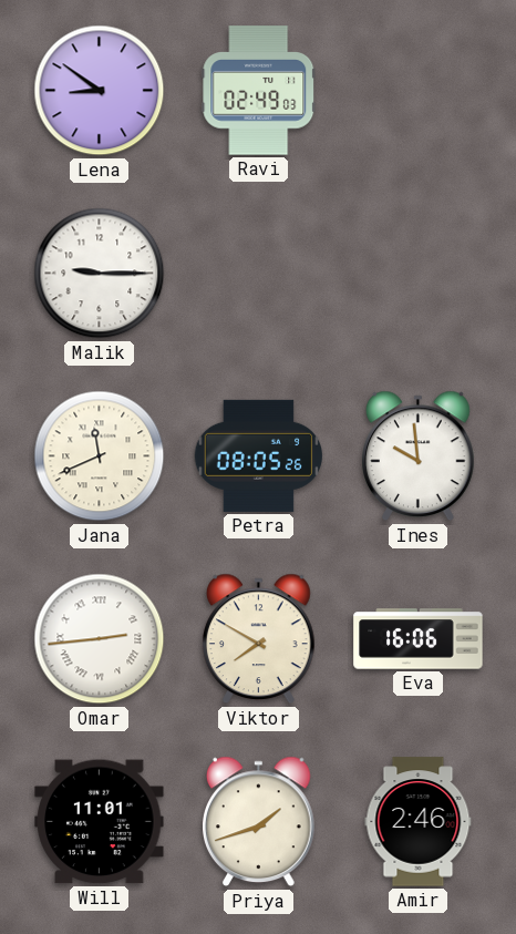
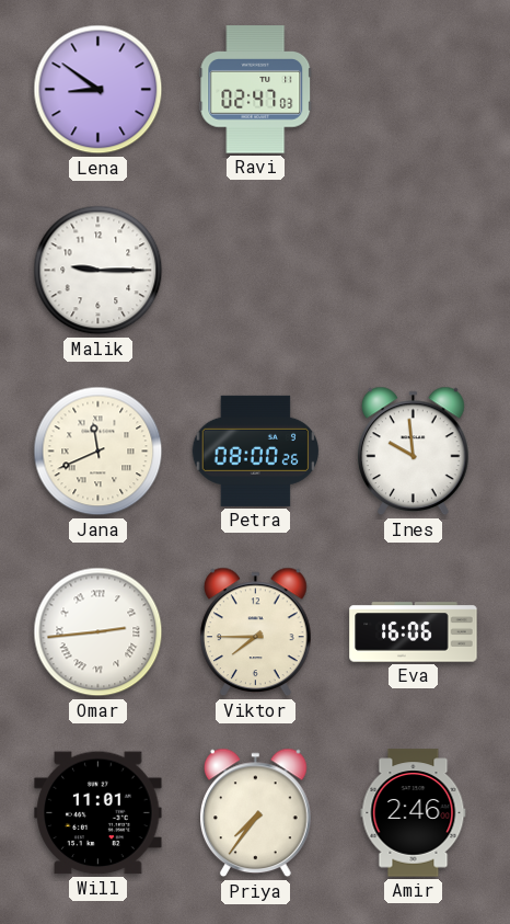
Ravi: 02:49 -> 02:47 (256, 90)
Petra: 08:05 -> 08:00 (255, 450)
Viktor: 7:50 -> 7:45 (256, 632)
Priya: 1:42 -> 7:36 (256, 813)
